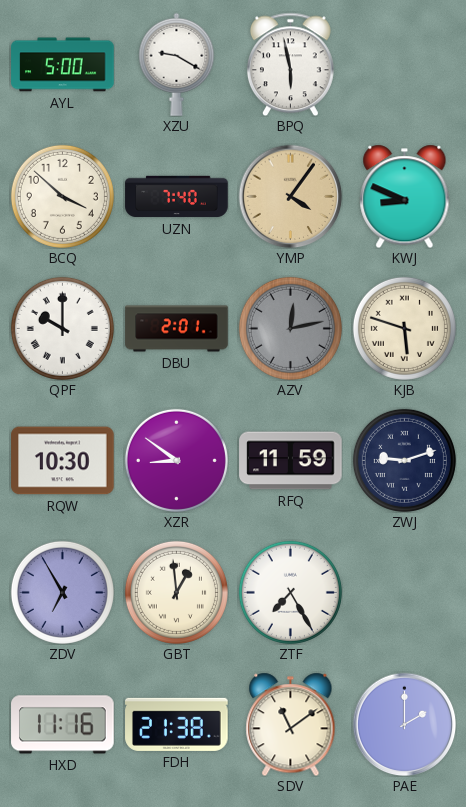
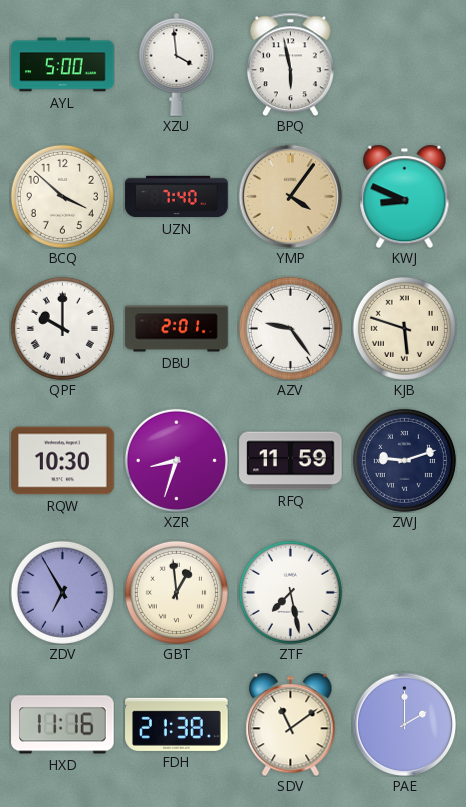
XZU: 9:20 -> 3:59 (177, 64)
AZV: 12:13 -> 9:24 (290, 328)
AZV dial: grey -> white (290, 328)
XZR: 8:51 -> 8:33 (176, 460)
ZTF: 7:25 -> 7:28 (290, 592)
